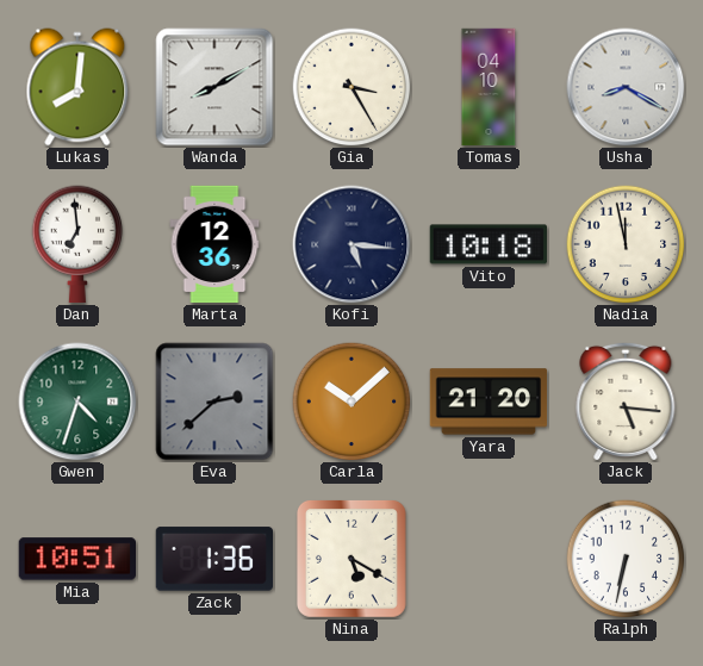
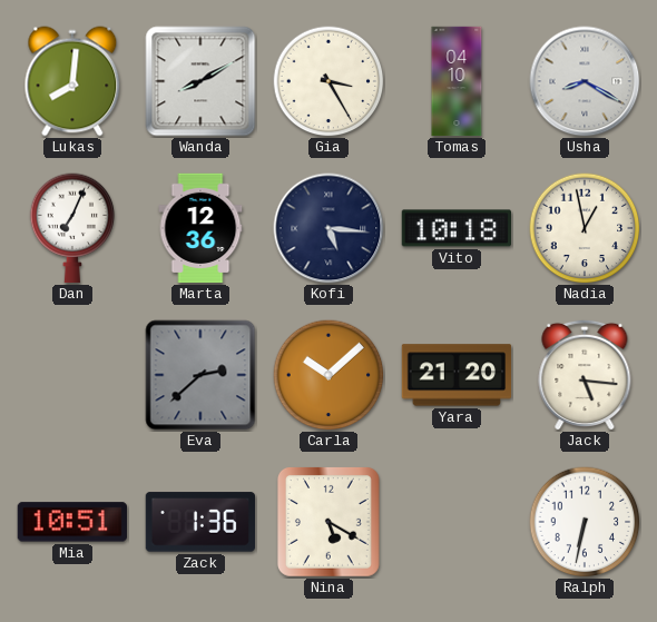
Dan: 6:59 -> 7:04 (72, 228)
Nadia: 11:58 -> 12:58 (585, 228)
Gwen: 4:33 -> none (77, 402)
